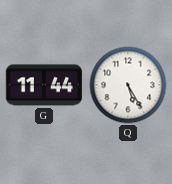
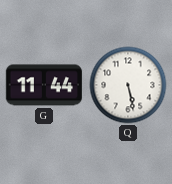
Q: 5:25 -> 5:28 (128, 85)
